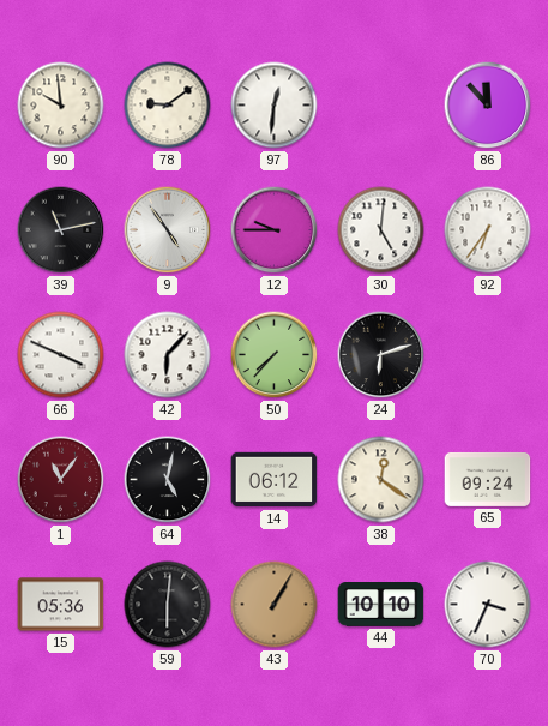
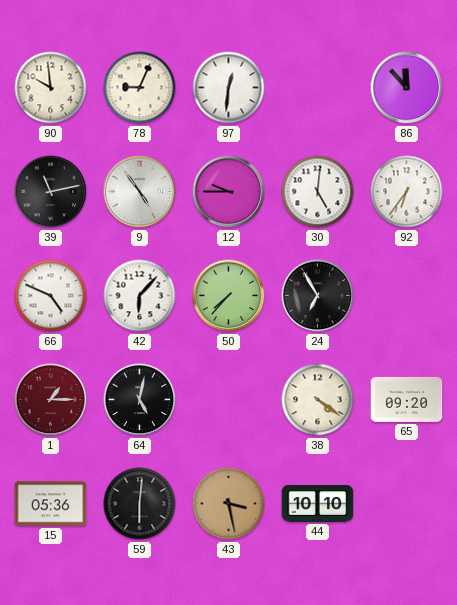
78: 9:09 -> 9:04 (140, 88)
66: 3:49 -> 4:49 (51, 296)
24: 6:12 -> 6:55 (318, 296)
1: 11:06 -> 1:15 (51, 400)
14: 06:12 -> none (275, 480)
38: 12:21 -> 4:21 (318, 400)
65: 09:24 -> 09:20 (407, 399)
43: 1:05 -> 3:28 (229, 504)
70: 3:34 -> none (488, 605)
